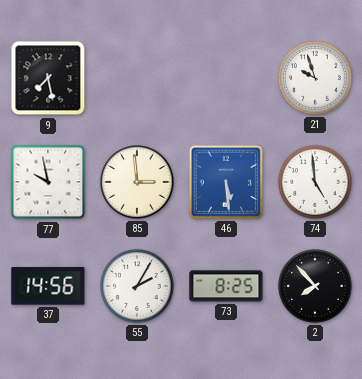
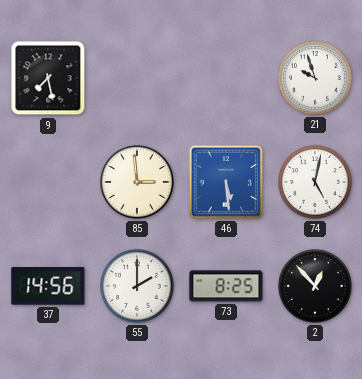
77: 9:58 -> none (48, 182)
74: 4:59 -> 5:02 (315, 182)
55: 2:05 -> 2:00 (137, 286)
2: 7:53 -> 12:53 (315, 286)
